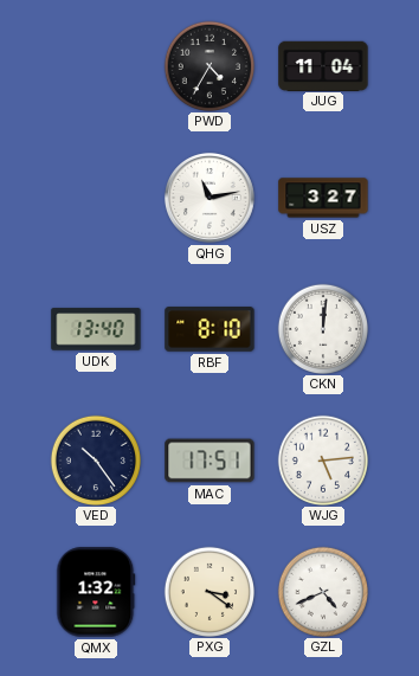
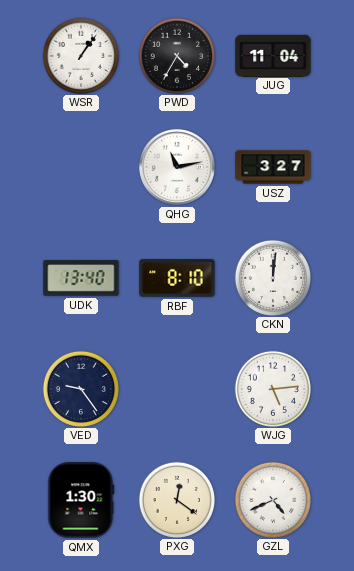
WSR: none -> 1:06 (80, 55)
VED: 10:24 -> 9:24 (80, 388)
MAC: 17:51 -> none (209, 461)
QMX: 1:32 -> 1:30 (81, 500)
PXG: 3:21 -> 12:21 (176, 499)
